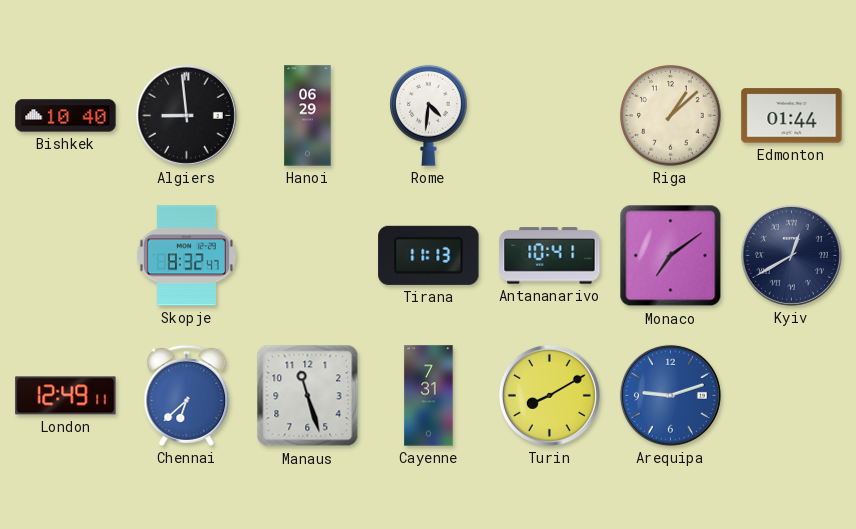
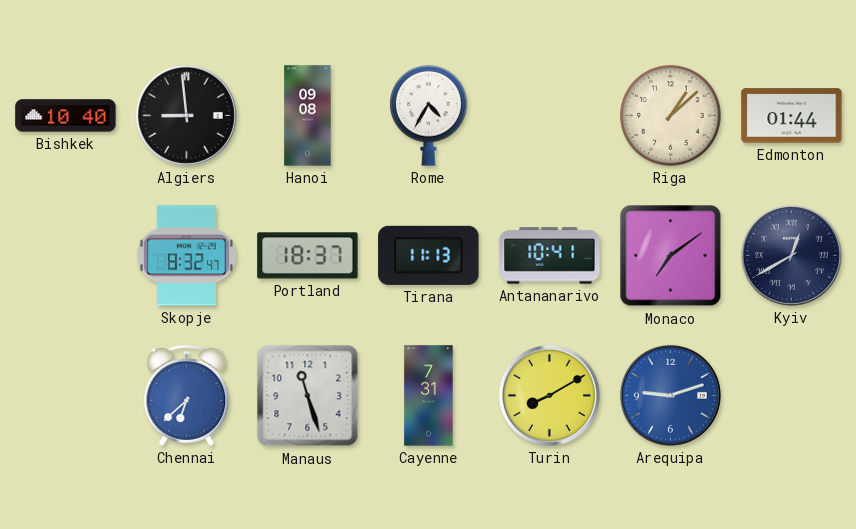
Hanoi: 06:29 -> 09:08 (308, 116)
Rome: 4:31 -> 4:35 (429, 115)
Portland: none -> 18:37 (308, 256)
London: 12:49 -> none (66, 396)
